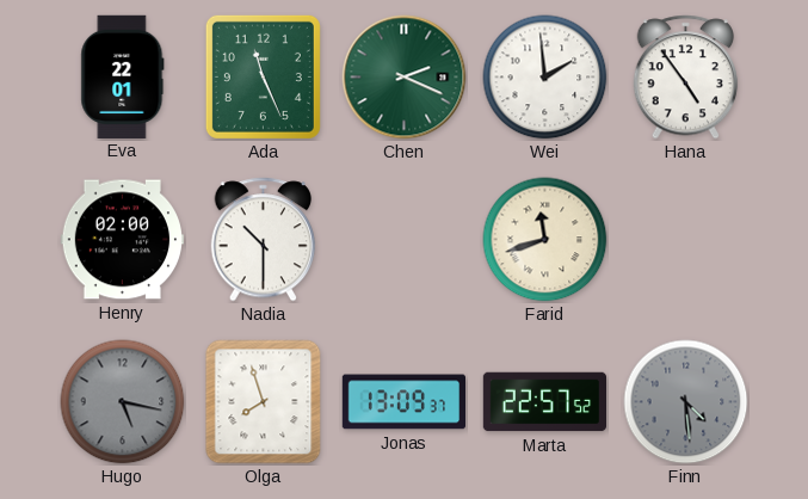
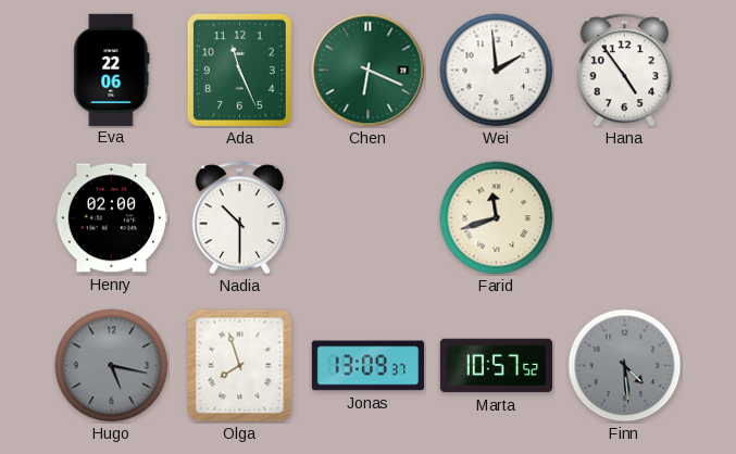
Eva: 22:01 -> 22:06 (112, 70)
Chen: 2:19 -> 6:19 (369, 71)
Marta: 22:57 -> 10:57 (496, 366)
